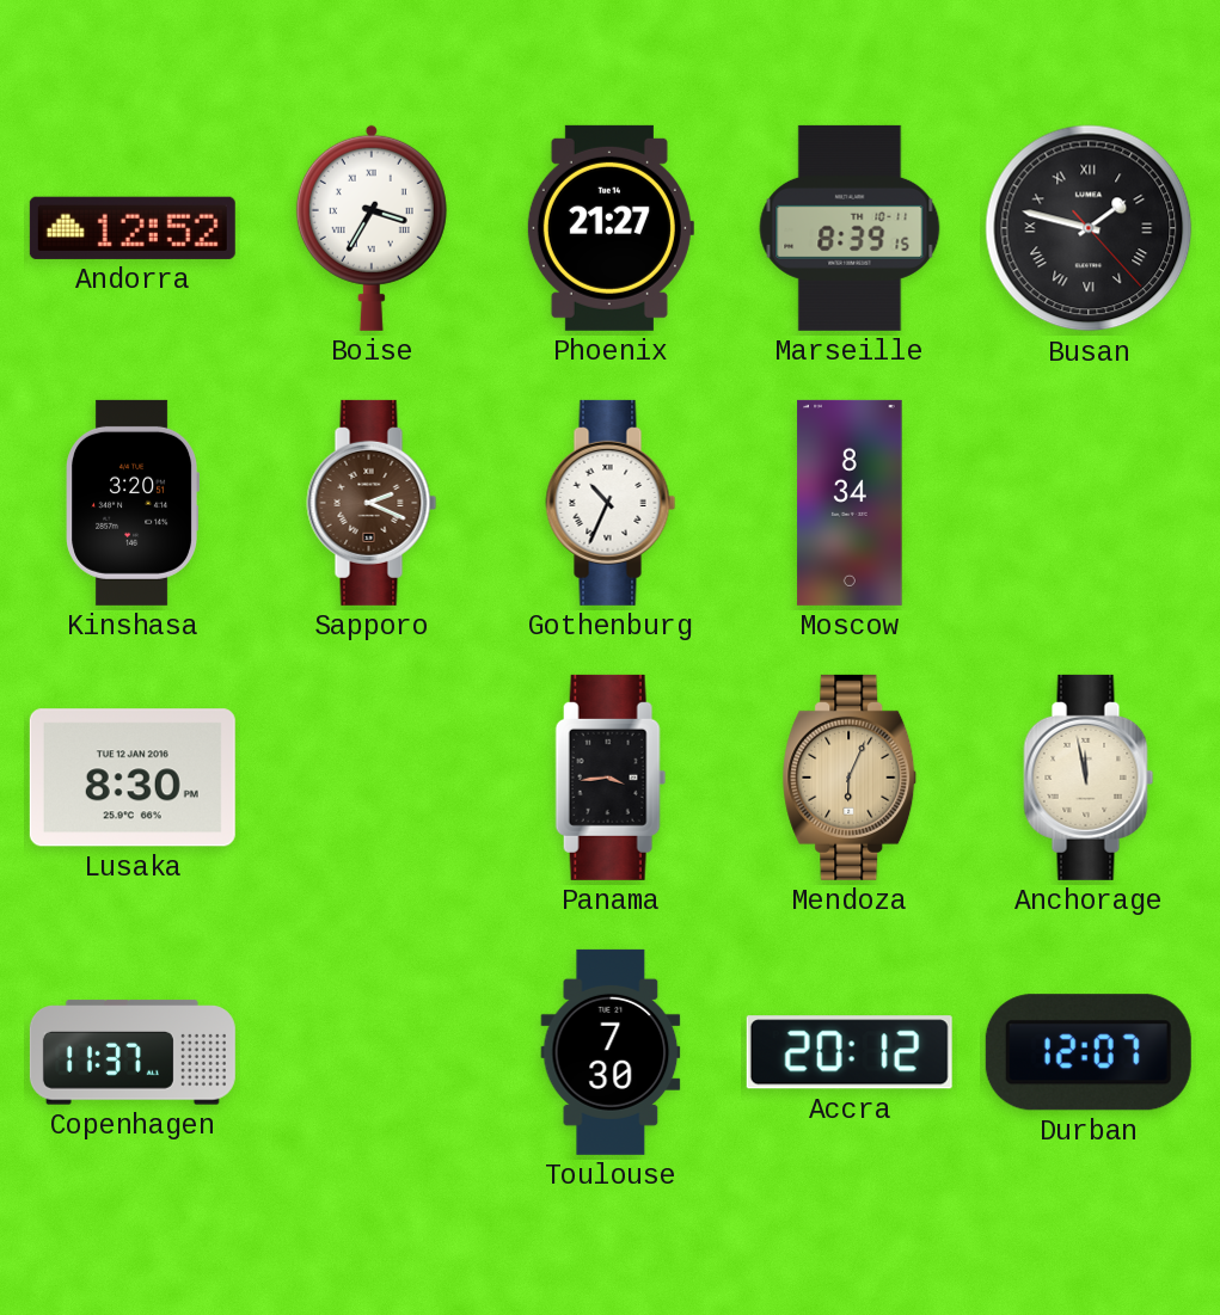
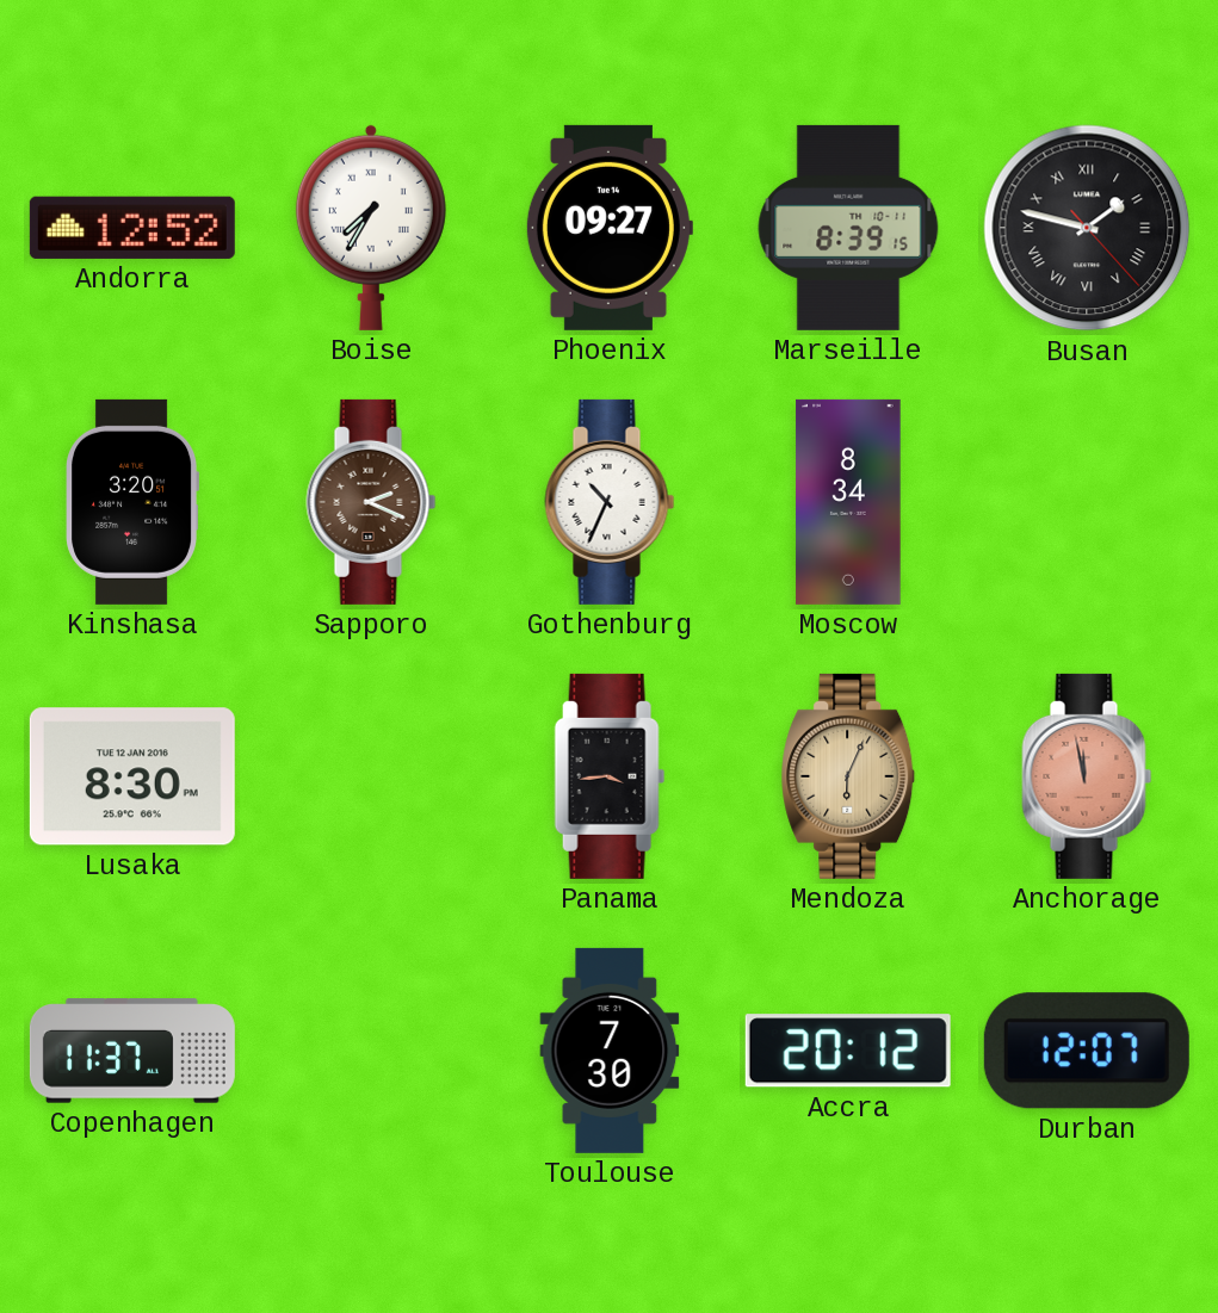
Boise: 3:35 -> 7:35 (371, 228)
Phoenix: 21:27 -> 09:27 (608, 228)
Anchorage dial: cream -> salmon (1087, 776)
